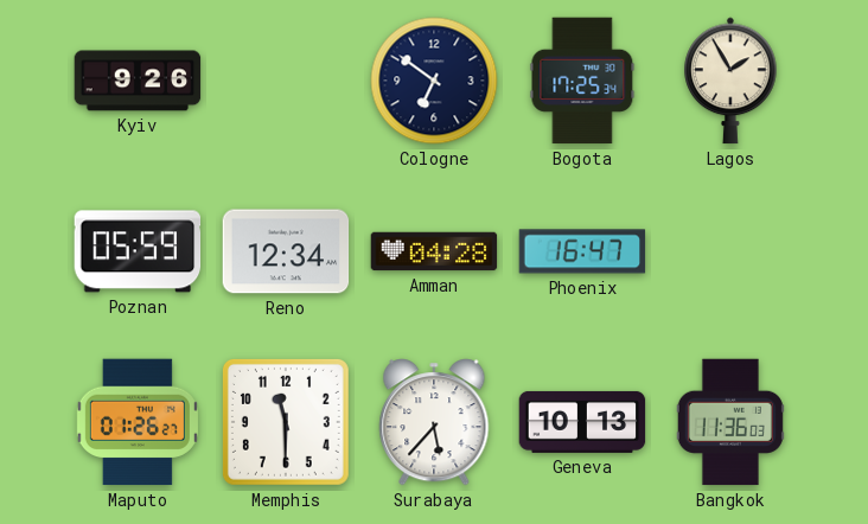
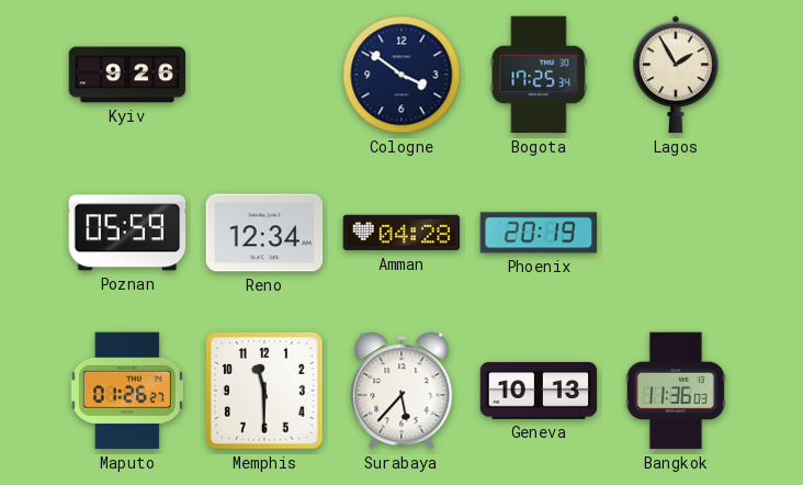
Cologne: 6:51 -> 3:51 (401, 75)
Phoenix: 16:47 -> 20:19 (539, 233)
